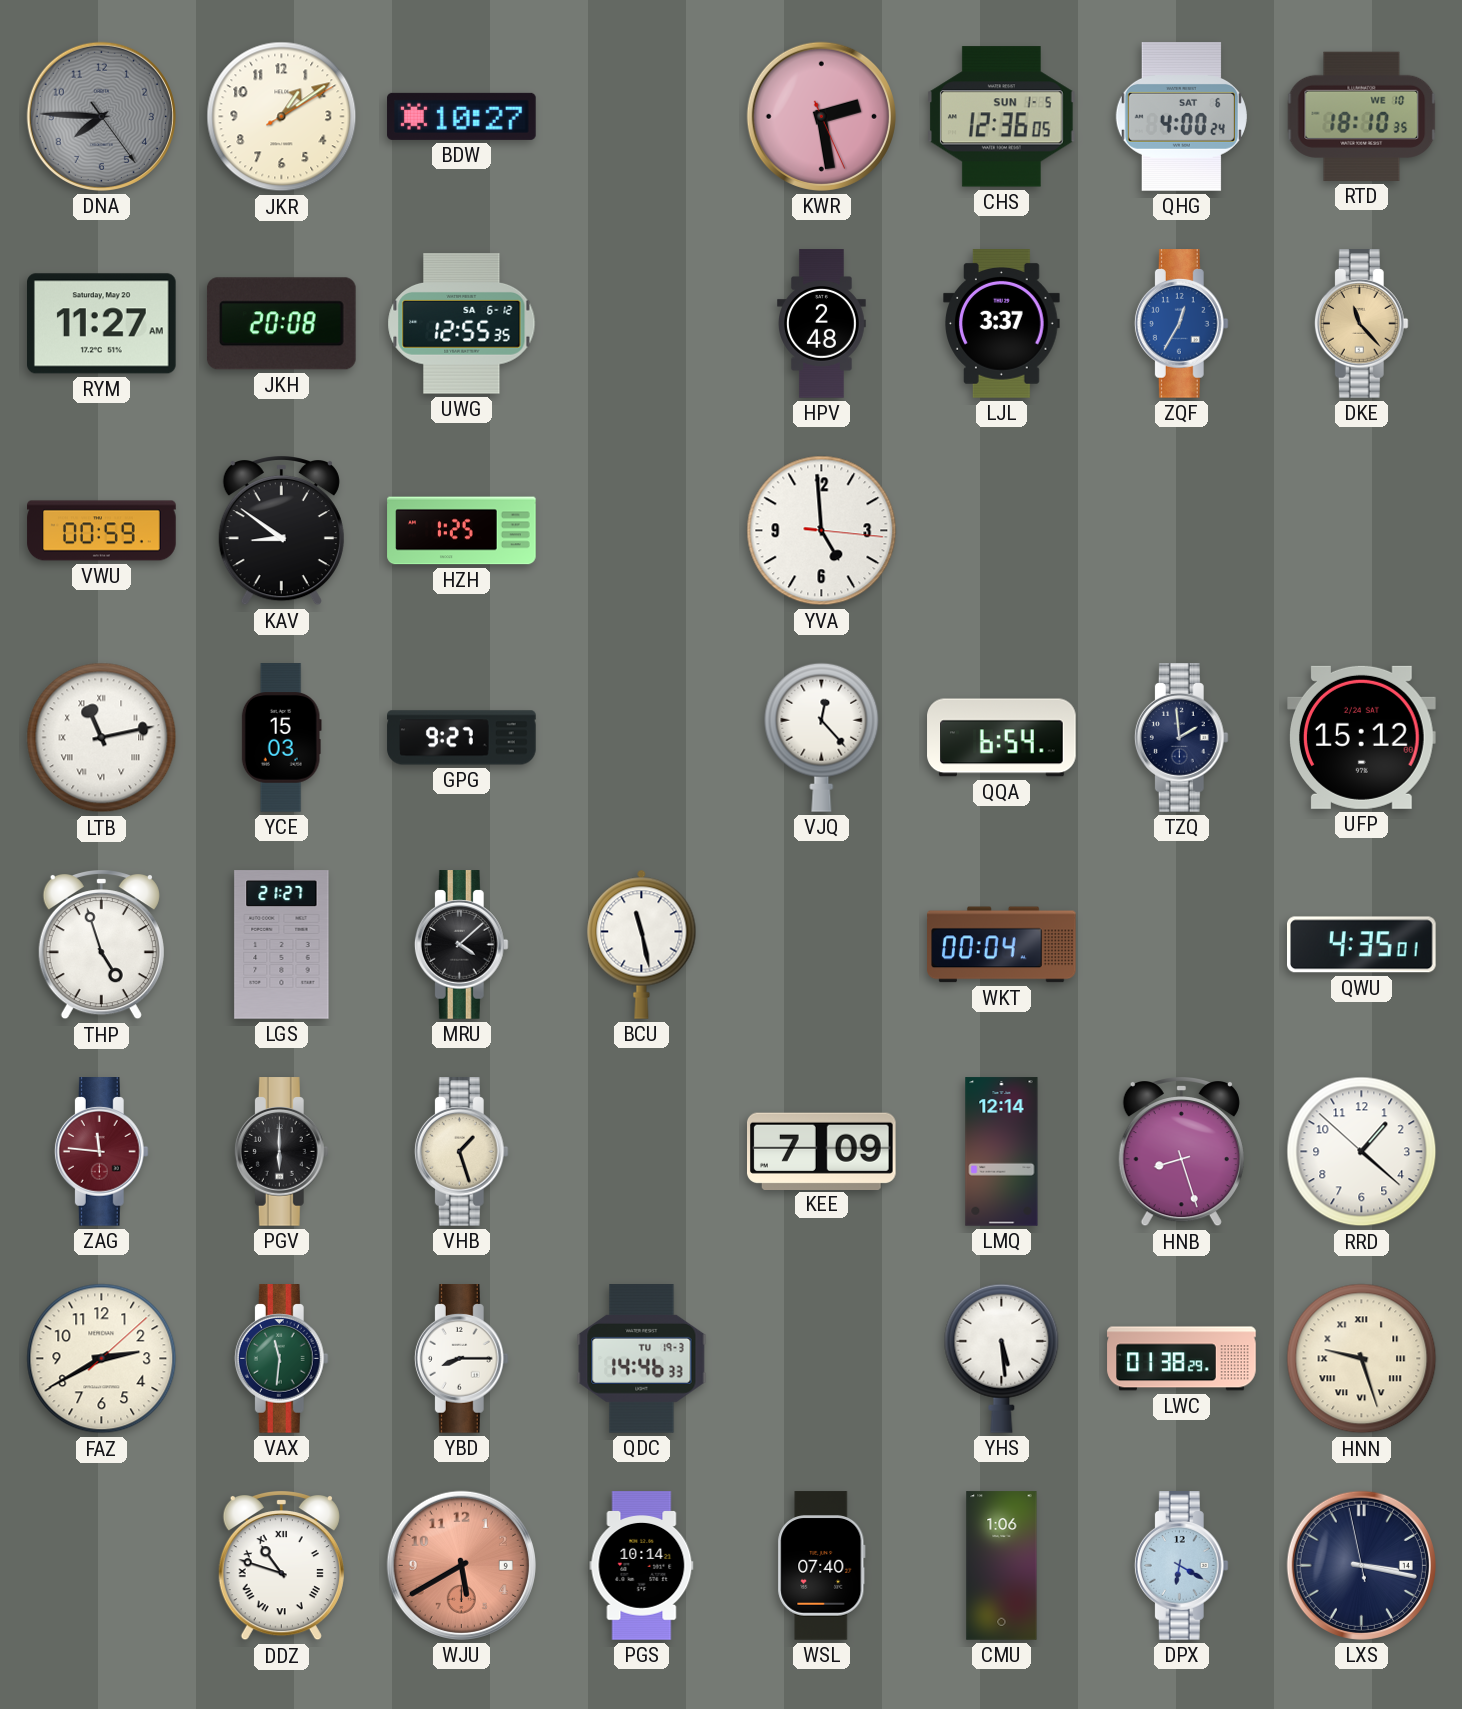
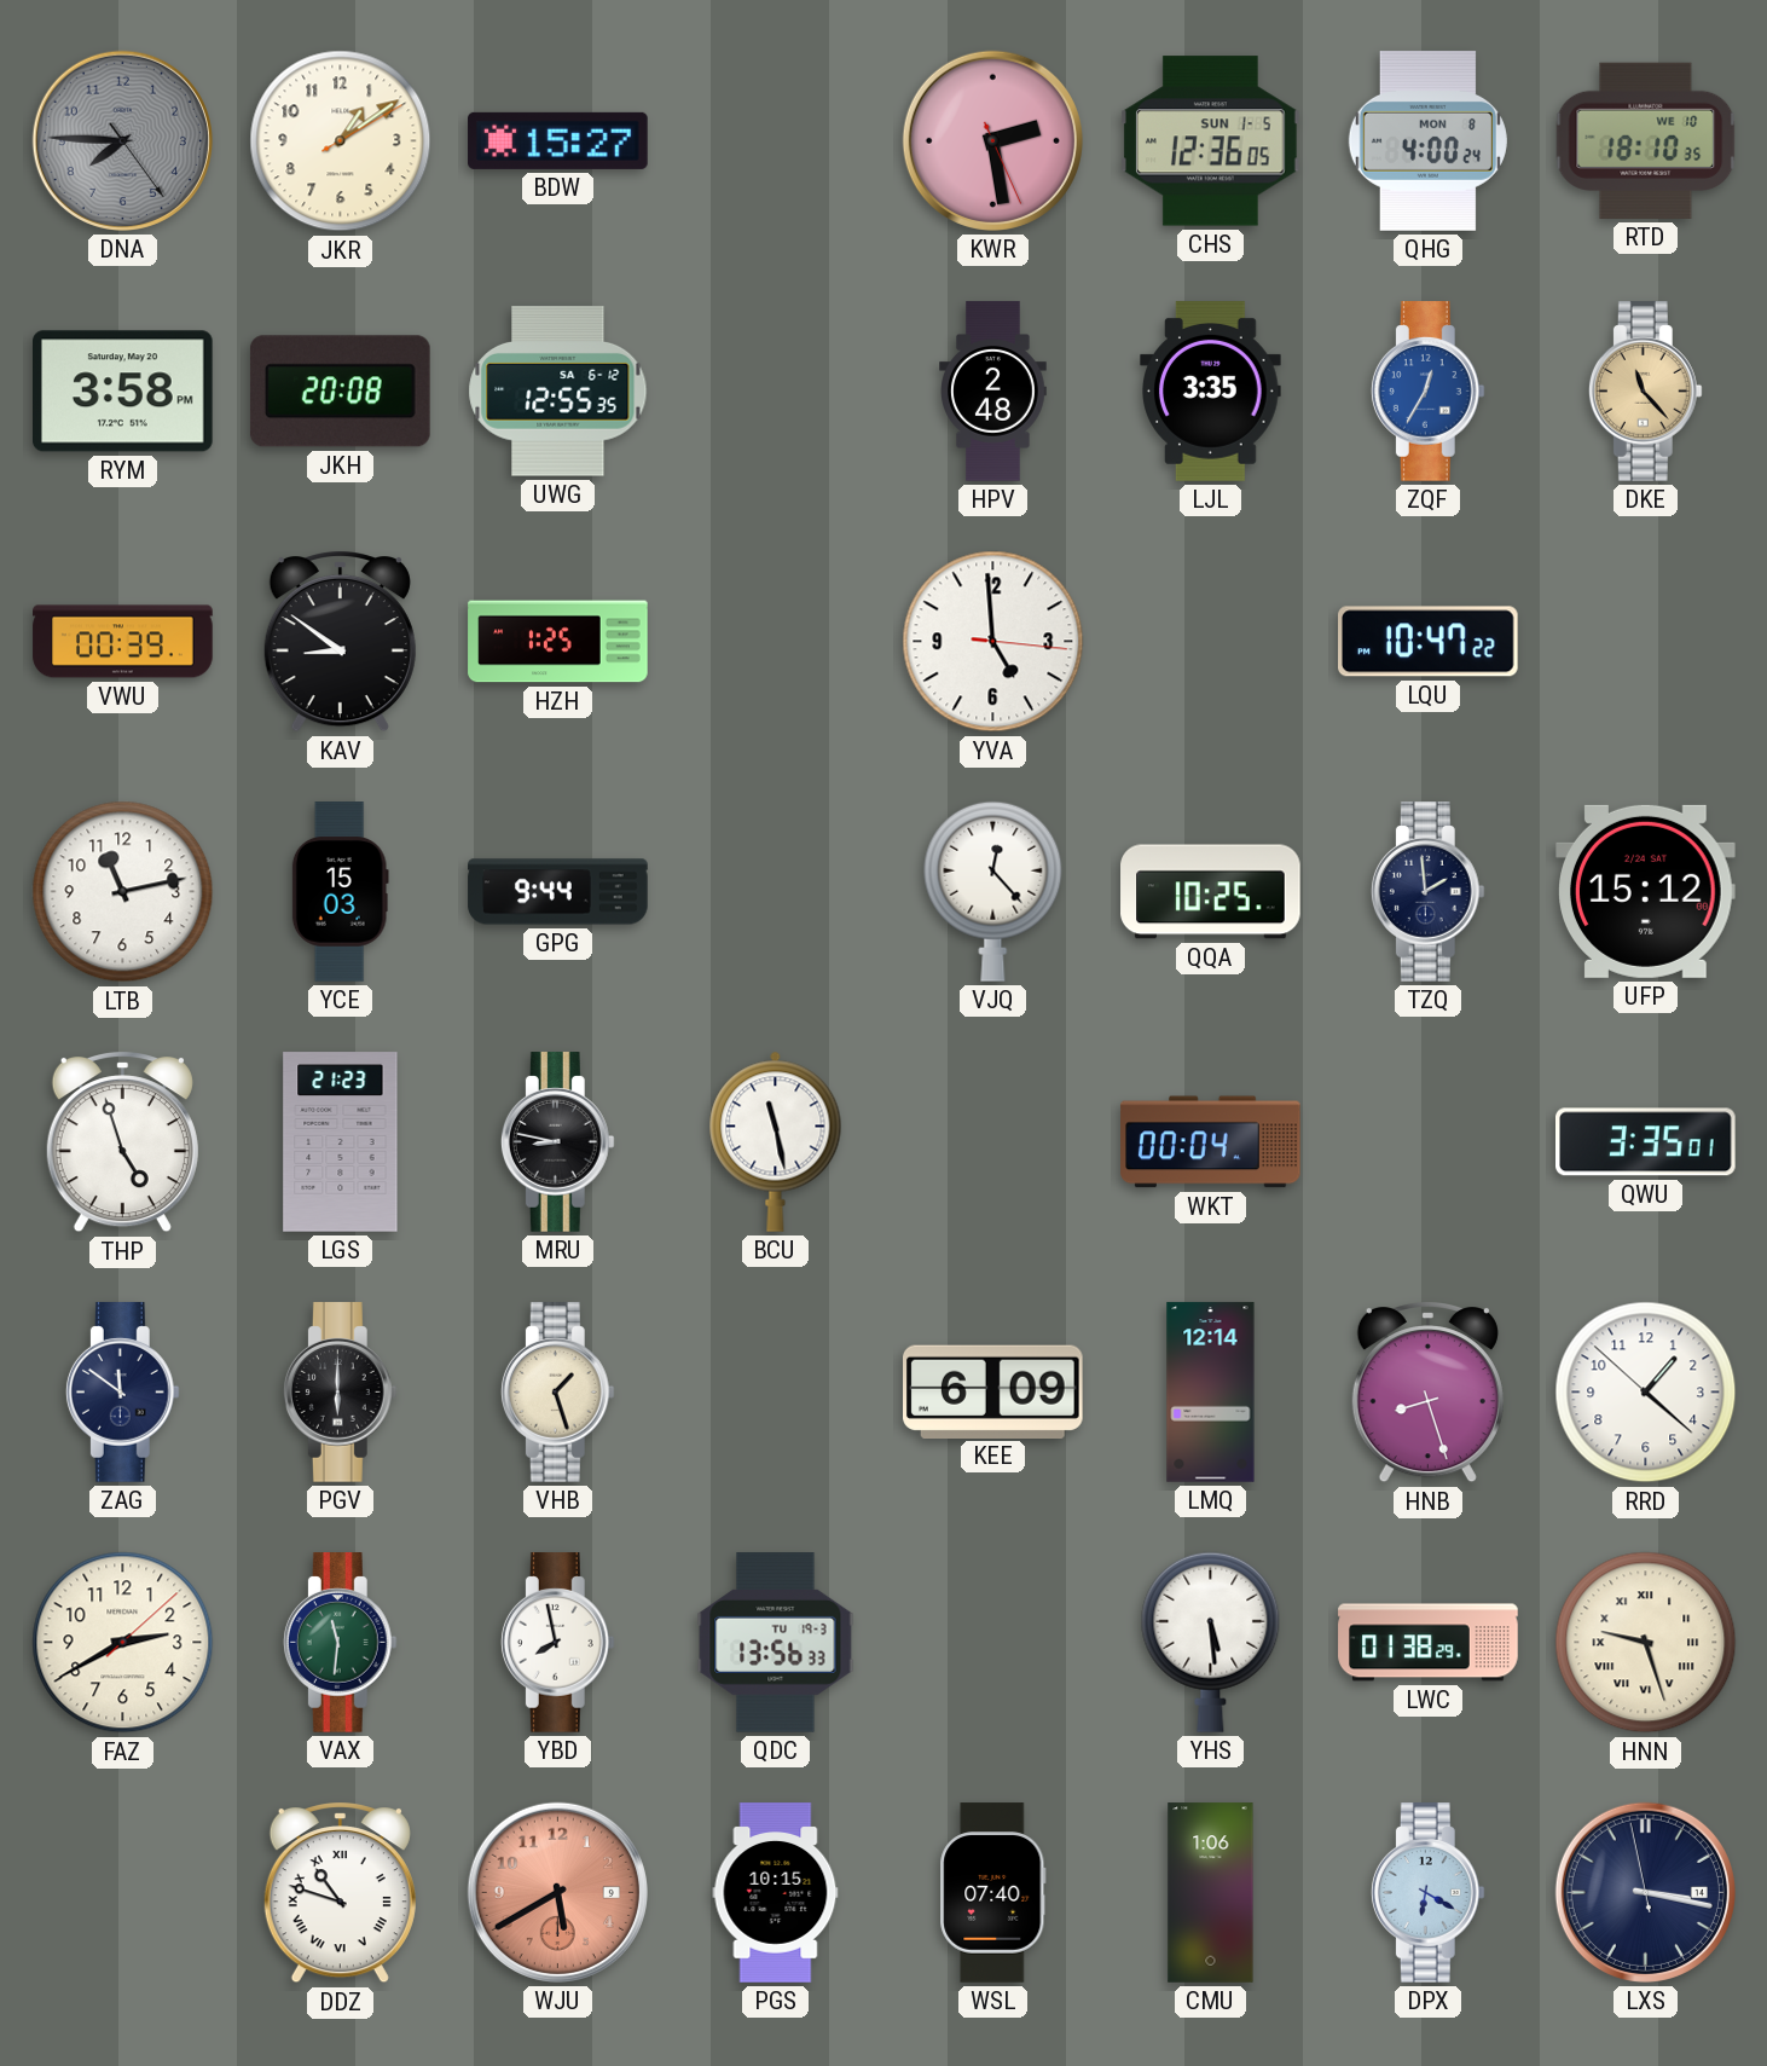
BDW: 10:27 -> 15:27 (558, 140)
QHG date: SAT 6 -> MON 8 (1427, 141)
RYM: 11:27 -> 3:58 (123, 392)
LJL: 3:37 -> 3:35 (1211, 392)
VWU: 00:59 -> 00:39 (123, 642)
LQU: none -> 10:47 (1429, 642)
LTB numerals: Roman -> Arabic (123, 892)
GPG: 9:27 -> 9:44 (558, 892)
QQA: 6:54 -> 10:25 (1211, 892)
LGS: 21:27 -> 21:23 (341, 1142)
MRU: 4:08 -> 8:47 (557, 1142)
QWU: 4:35 -> 3:35 (1646, 1142)
ZAG: 11:46 -> 11:51 (122, 1393)
ZAG dial: burgundy -> navy (122, 1393)
KEE: 7:09 -> 6:09 (993, 1391)
YBD: 8:15 -> 7:58 (557, 1643)
QDC: 14:46 -> 13:56 (776, 1643)
PGS: 10:14 -> 10:15 (776, 1893)
